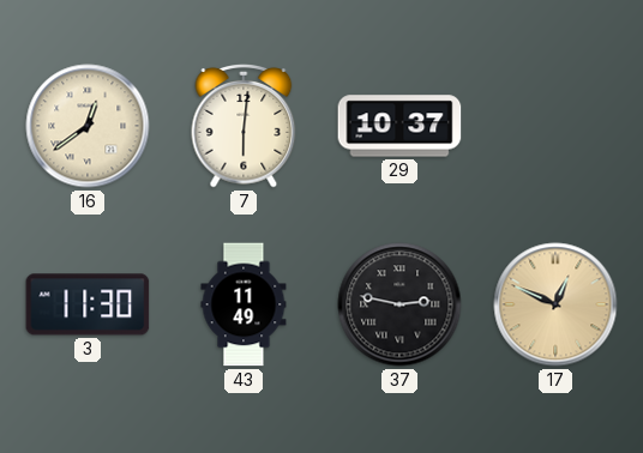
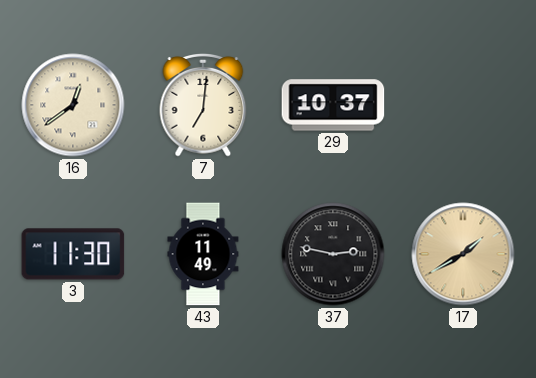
7: 6:01 -> 7:01 (203, 106)
17: 12:49 -> 1:40 (463, 254)
